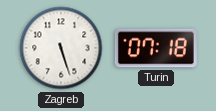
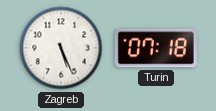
Zagreb: 5:27 -> 5:26 (61, 48)
